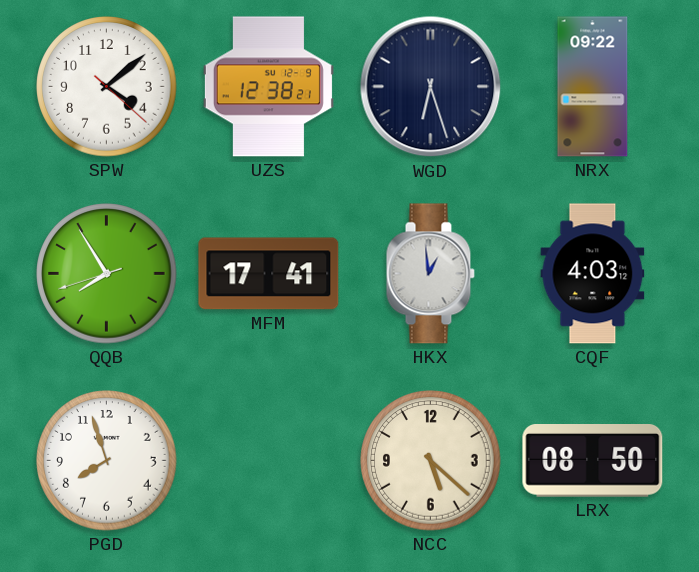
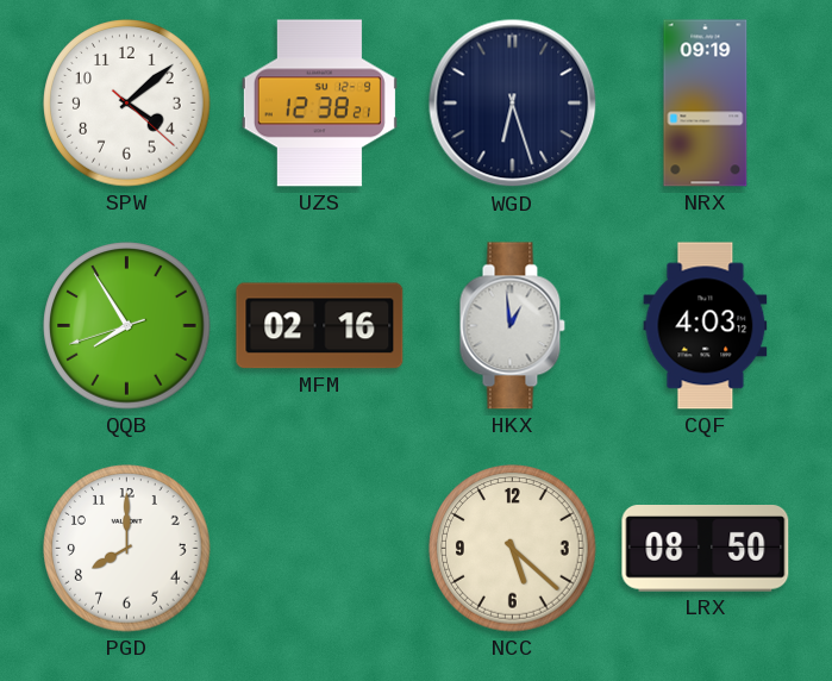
NRX: 09:22 -> 09:19 (706, 104)
MFM: 17:41 -> 02:16 (320, 326)
PGD: 7:57 -> 8:00 (127, 549)
